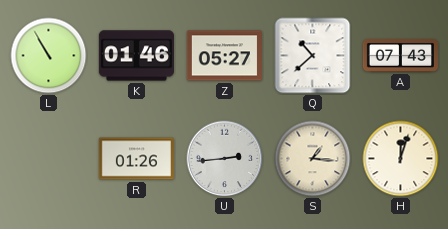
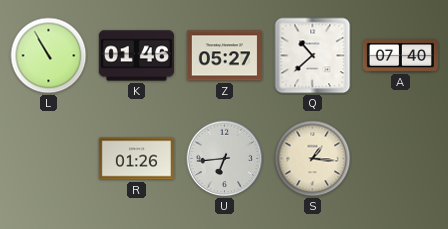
A: 07:43 -> 07:40 (400, 56)
U: 2:44 -> 6:44 (225, 159)
H: 12:03 -> none (401, 159)
